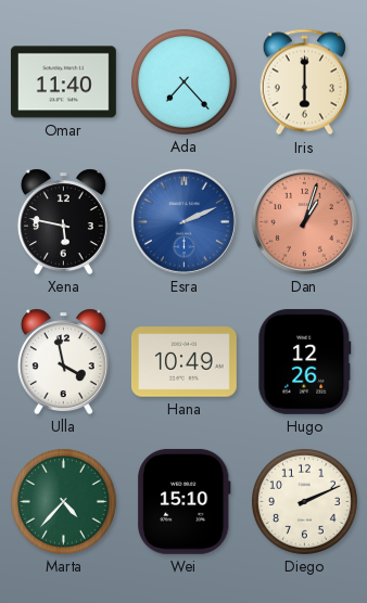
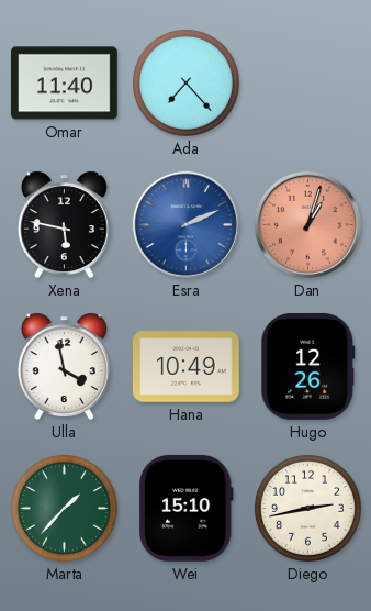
Iris: 6:00 -> none (304, 82)
Marta: 4:37 -> 1:37 (64, 508)
Diego: 2:11 -> 2:43 (307, 508)
